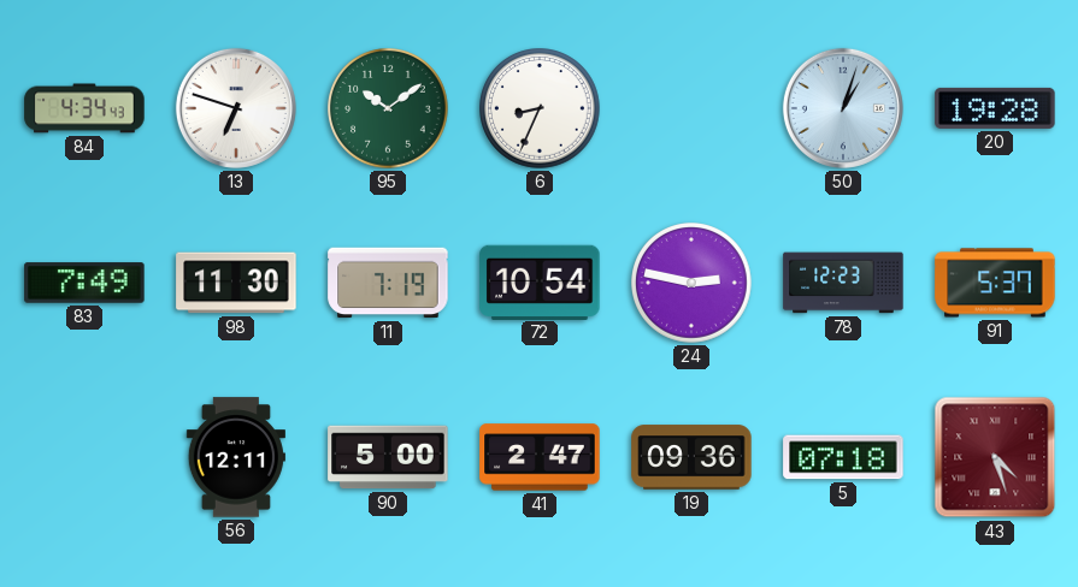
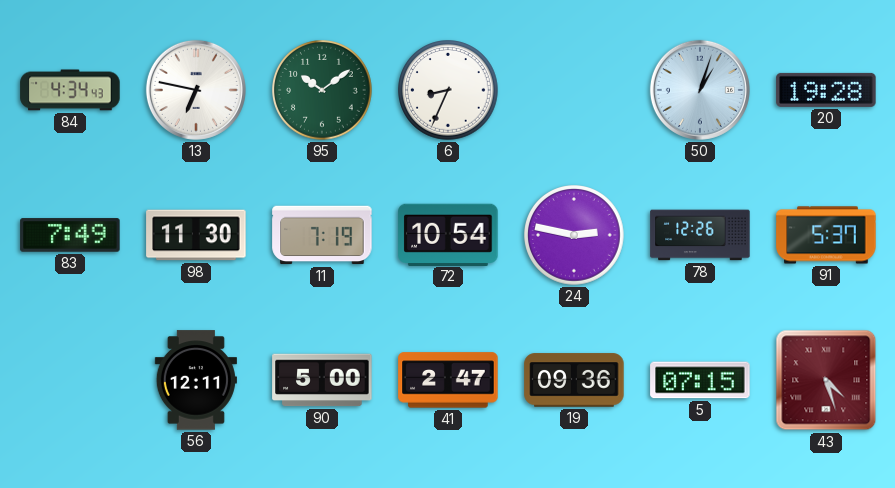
13: 6:48 -> 6:47 (196, 90)
78: 12:23 -> 12:26 (700, 235)
5: 07:18 -> 07:15 (700, 380)
